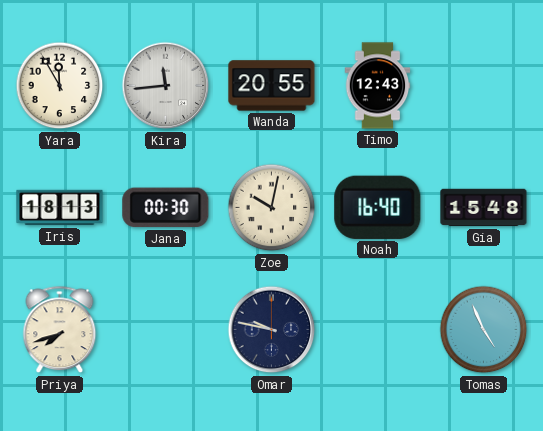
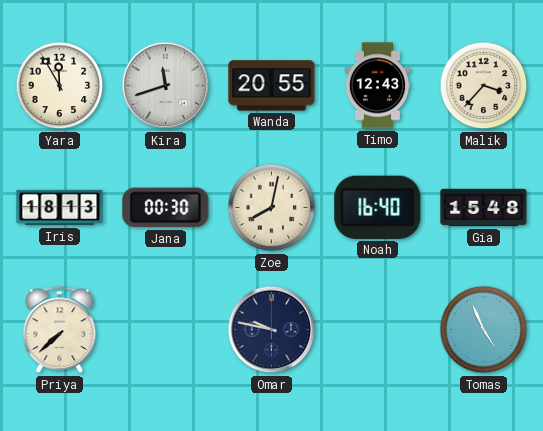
Kira: 11:44 -> 11:42 (166, 86)
Malik: none -> 3:37 (484, 86)
Zoe: 10:02 -> 8:02 (272, 208)
Priya: 7:42 -> 7:38 (60, 330)
